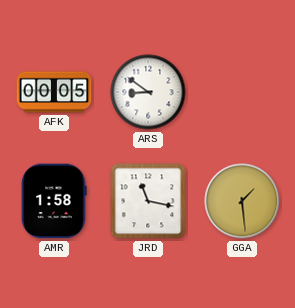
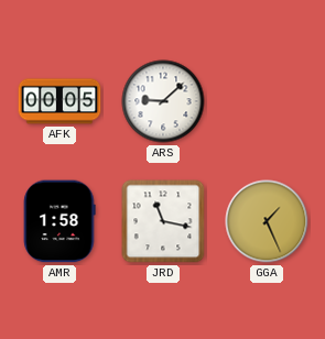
ARS: 8:51 -> 9:08 (163, 101)
GGA: 1:29 -> 1:26 (267, 221)
